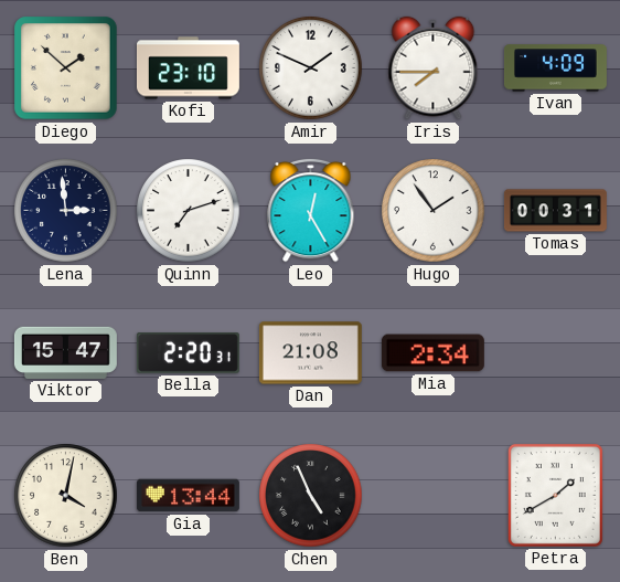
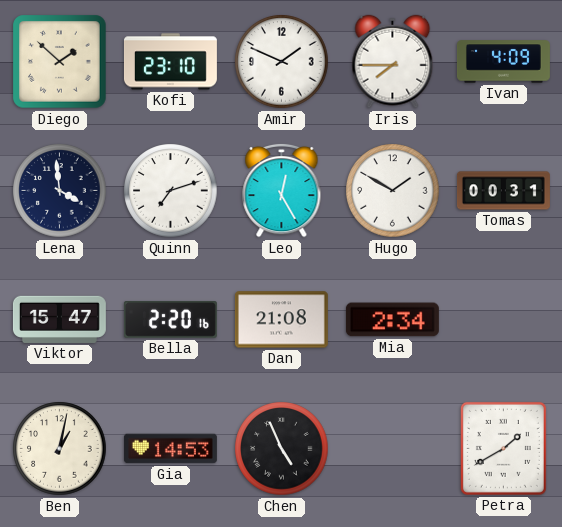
Lena: 2:59 -> 3:59 (60, 191)
Hugo: 1:54 -> 1:50 (393, 191)
Bella: 2:20:31 -> 2:20:16 (170, 320)
Ben: 4:02 -> 1:02 (60, 449)
Gia: 13:44 -> 14:53 (170, 449)
